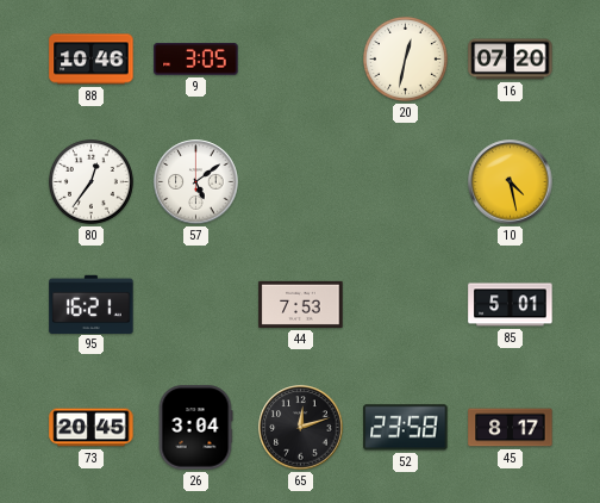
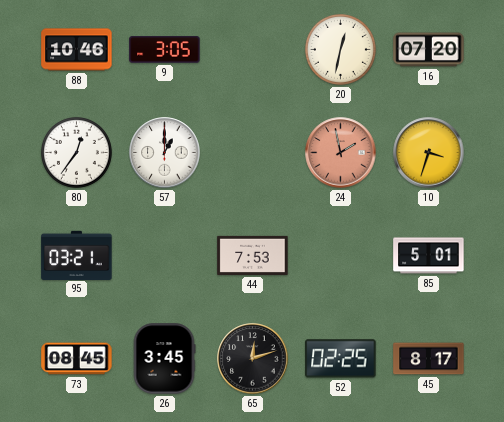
57: 5:09 -> 1:00 (165, 153)
24: none -> 1:58 (341, 153)
10: 4:28 -> 3:33 (429, 153)
95: 16:21 -> 03:21 (77, 255)
73: 20:45 -> 08:45 (77, 359)
26: 3:04 -> 3:45 (164, 359)
52: 23:58 -> 02:25 (341, 359)
